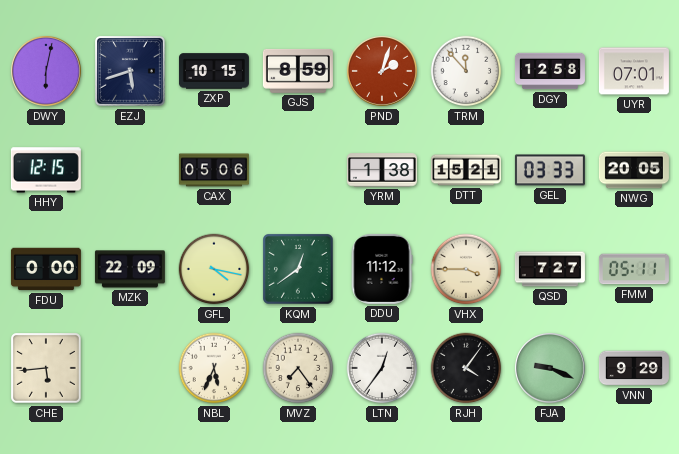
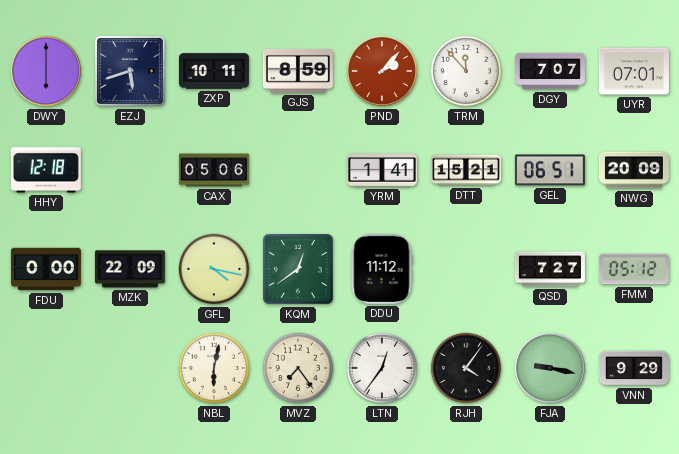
DWY: 6:02 -> 6:00 (46, 71)
ZXP: 10:15 -> 10:11 (214, 71)
PND: 2:03 -> 2:07 (382, 71)
DGY: 12:58 -> 7:07 (550, 71)
HHY: 12:15 -> 12:18 (46, 170)
YRM: 1:38 -> 1:41 (382, 170)
GEL: 03:33 -> 06:51 (550, 170)
NWG: 20:05 -> 20:09 (634, 170)
VHX: 3:45 -> none (466, 269)
FMM: 05:11 -> 05:12 (634, 269)
CHE: 5:44 -> none (47, 369)
NBL: 5:34 -> 6:02 (214, 368)
FJA: 9:19 -> 9:17 (550, 368)
